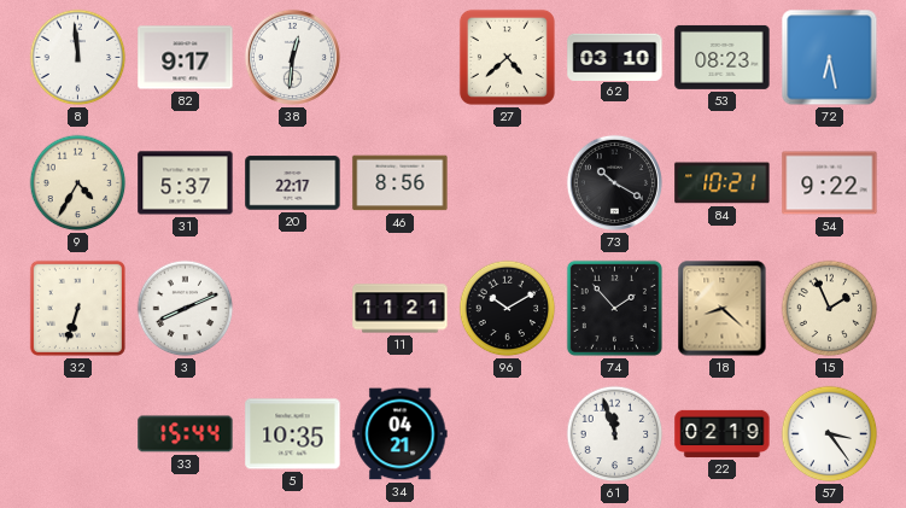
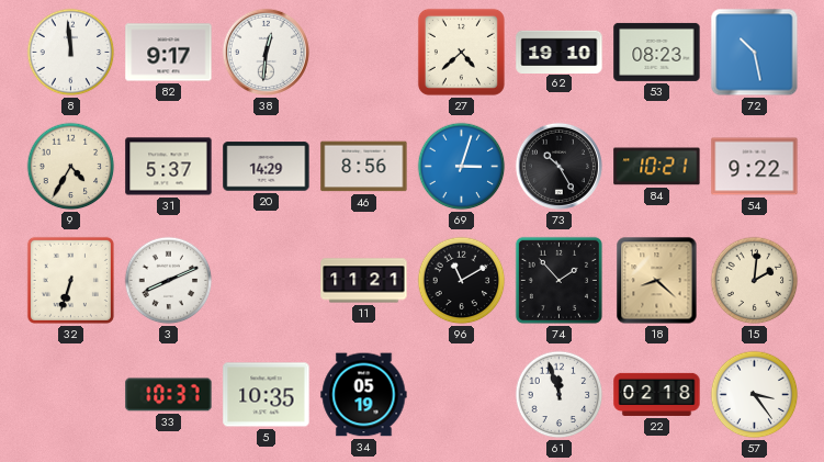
62: 03:10 -> 19:10 (560, 52)
72: 6:28 -> 10:28 (755, 53)
20: 22:17 -> 14:29 (267, 167)
69: none -> 3:03 (462, 167)
73: 10:20 -> 10:25 (558, 166)
96: 10:10 -> 11:10 (462, 281)
15: 1:56 -> 2:01 (755, 281)
33: 15:44 -> 10:37 (169, 395)
34: 04:21 -> 05:19 (364, 395)
22: 02:19 -> 02:18 (657, 394)
